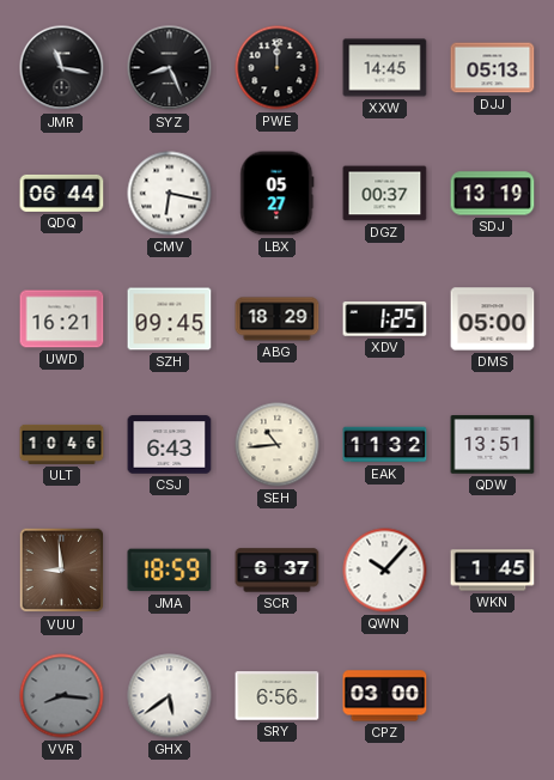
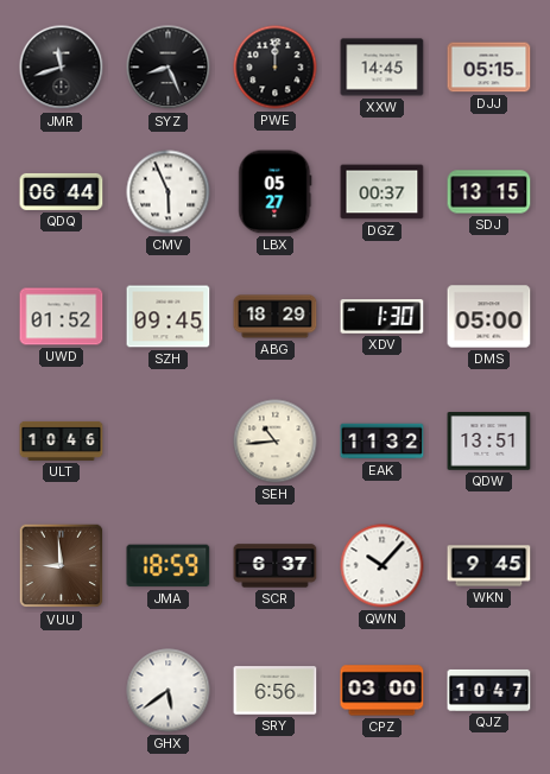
JMR: 11:17 -> 11:42 (62, 68)
DJJ: 05:13 -> 05:15 (489, 68)
CMV: 6:17 -> 5:56 (169, 192)
SDJ: 13:19 -> 13:15 (489, 192)
UWD: 16:21 -> 01:52 (62, 317)
XDV: 1:25 -> 1:30 (383, 317)
CSJ: 6:43 -> none (170, 445)
WKN: 1:45 -> 9:45 (489, 566)
VVR: 8:16 -> none (62, 696)
QJZ: none -> 10:47 (489, 690)
